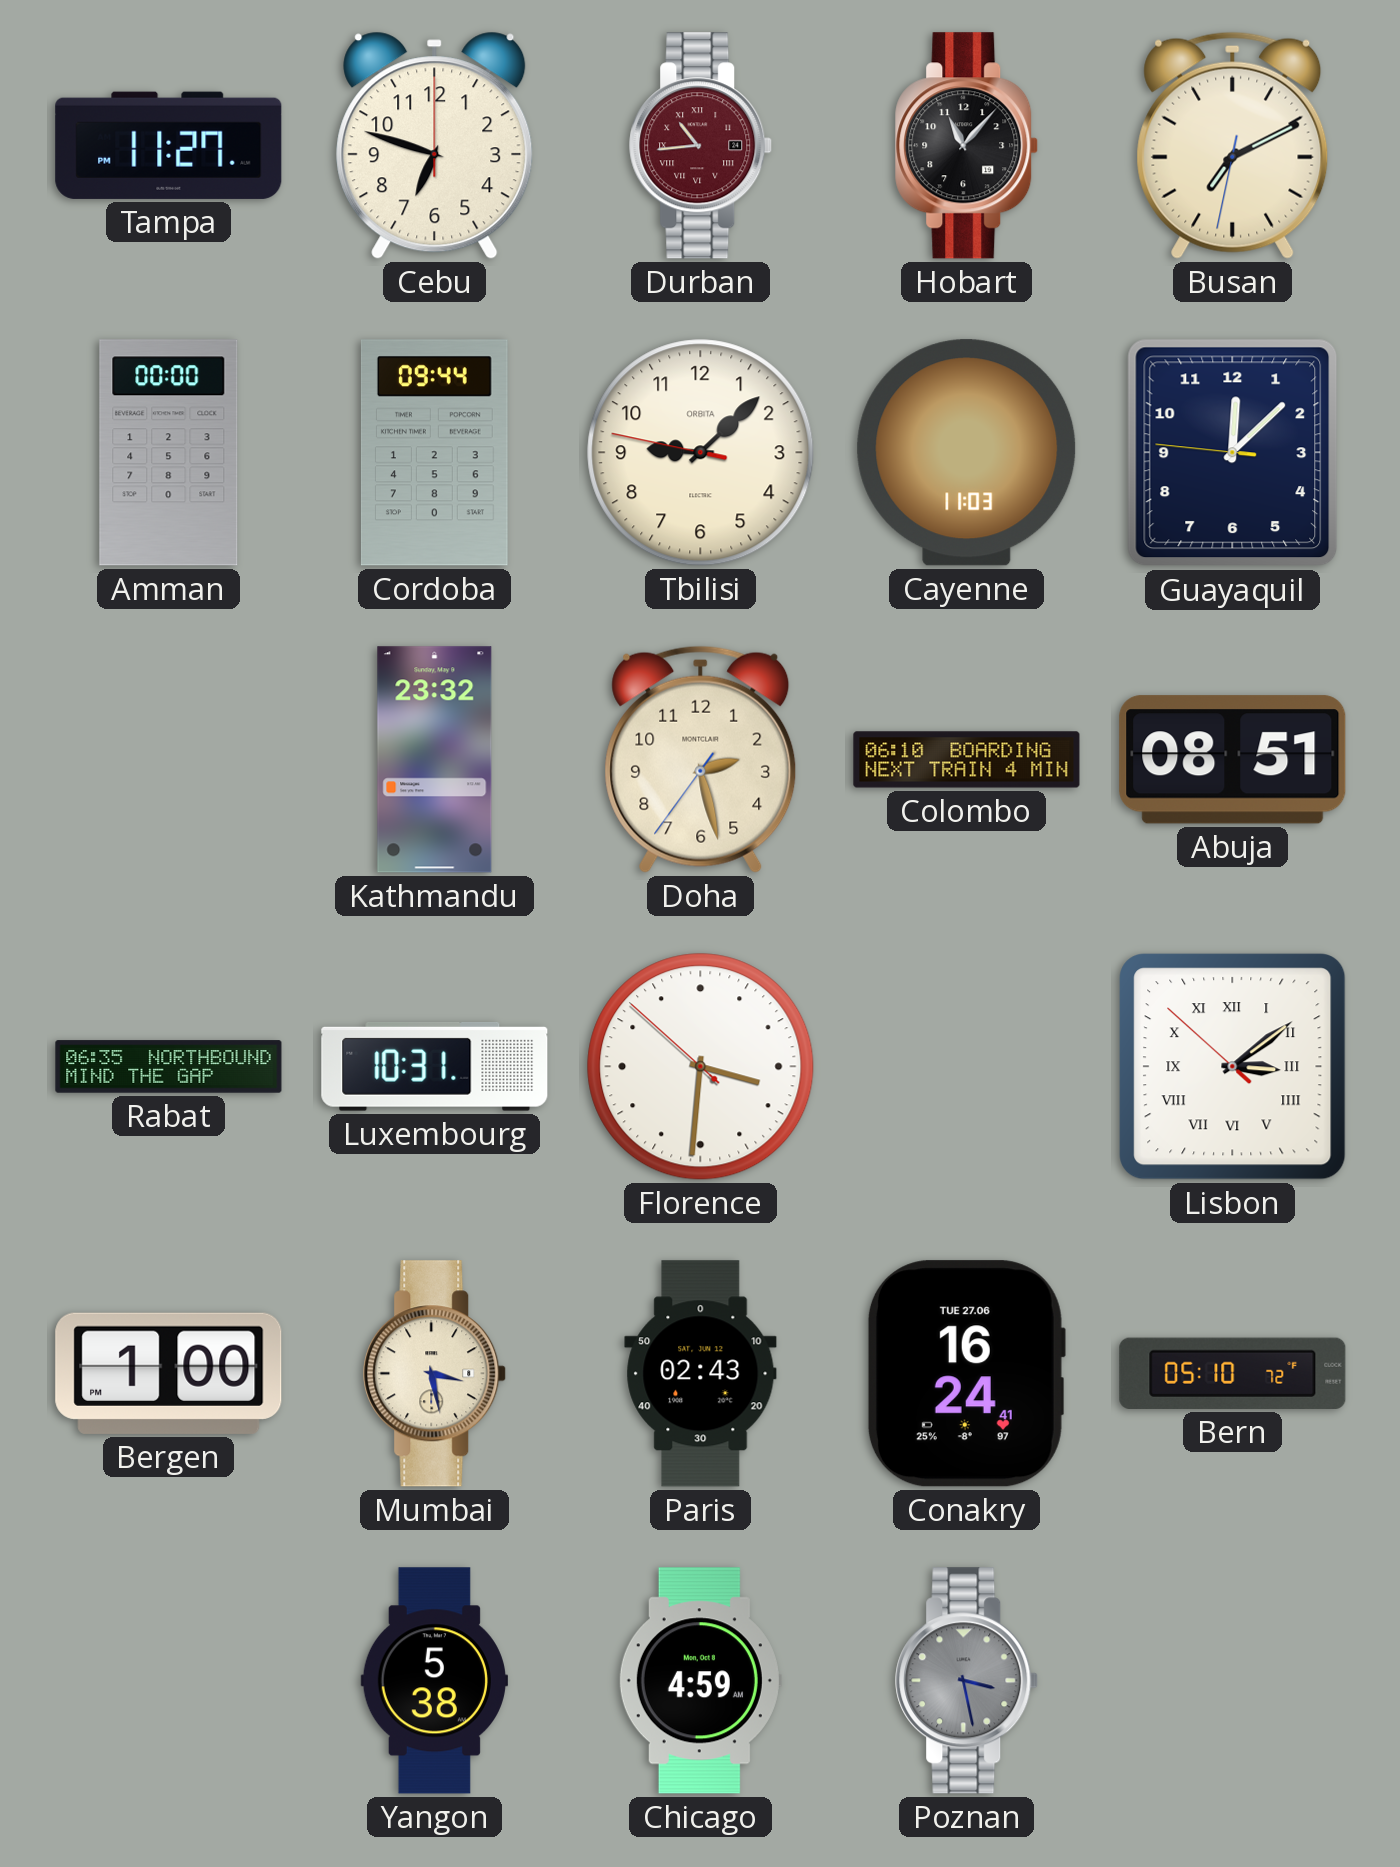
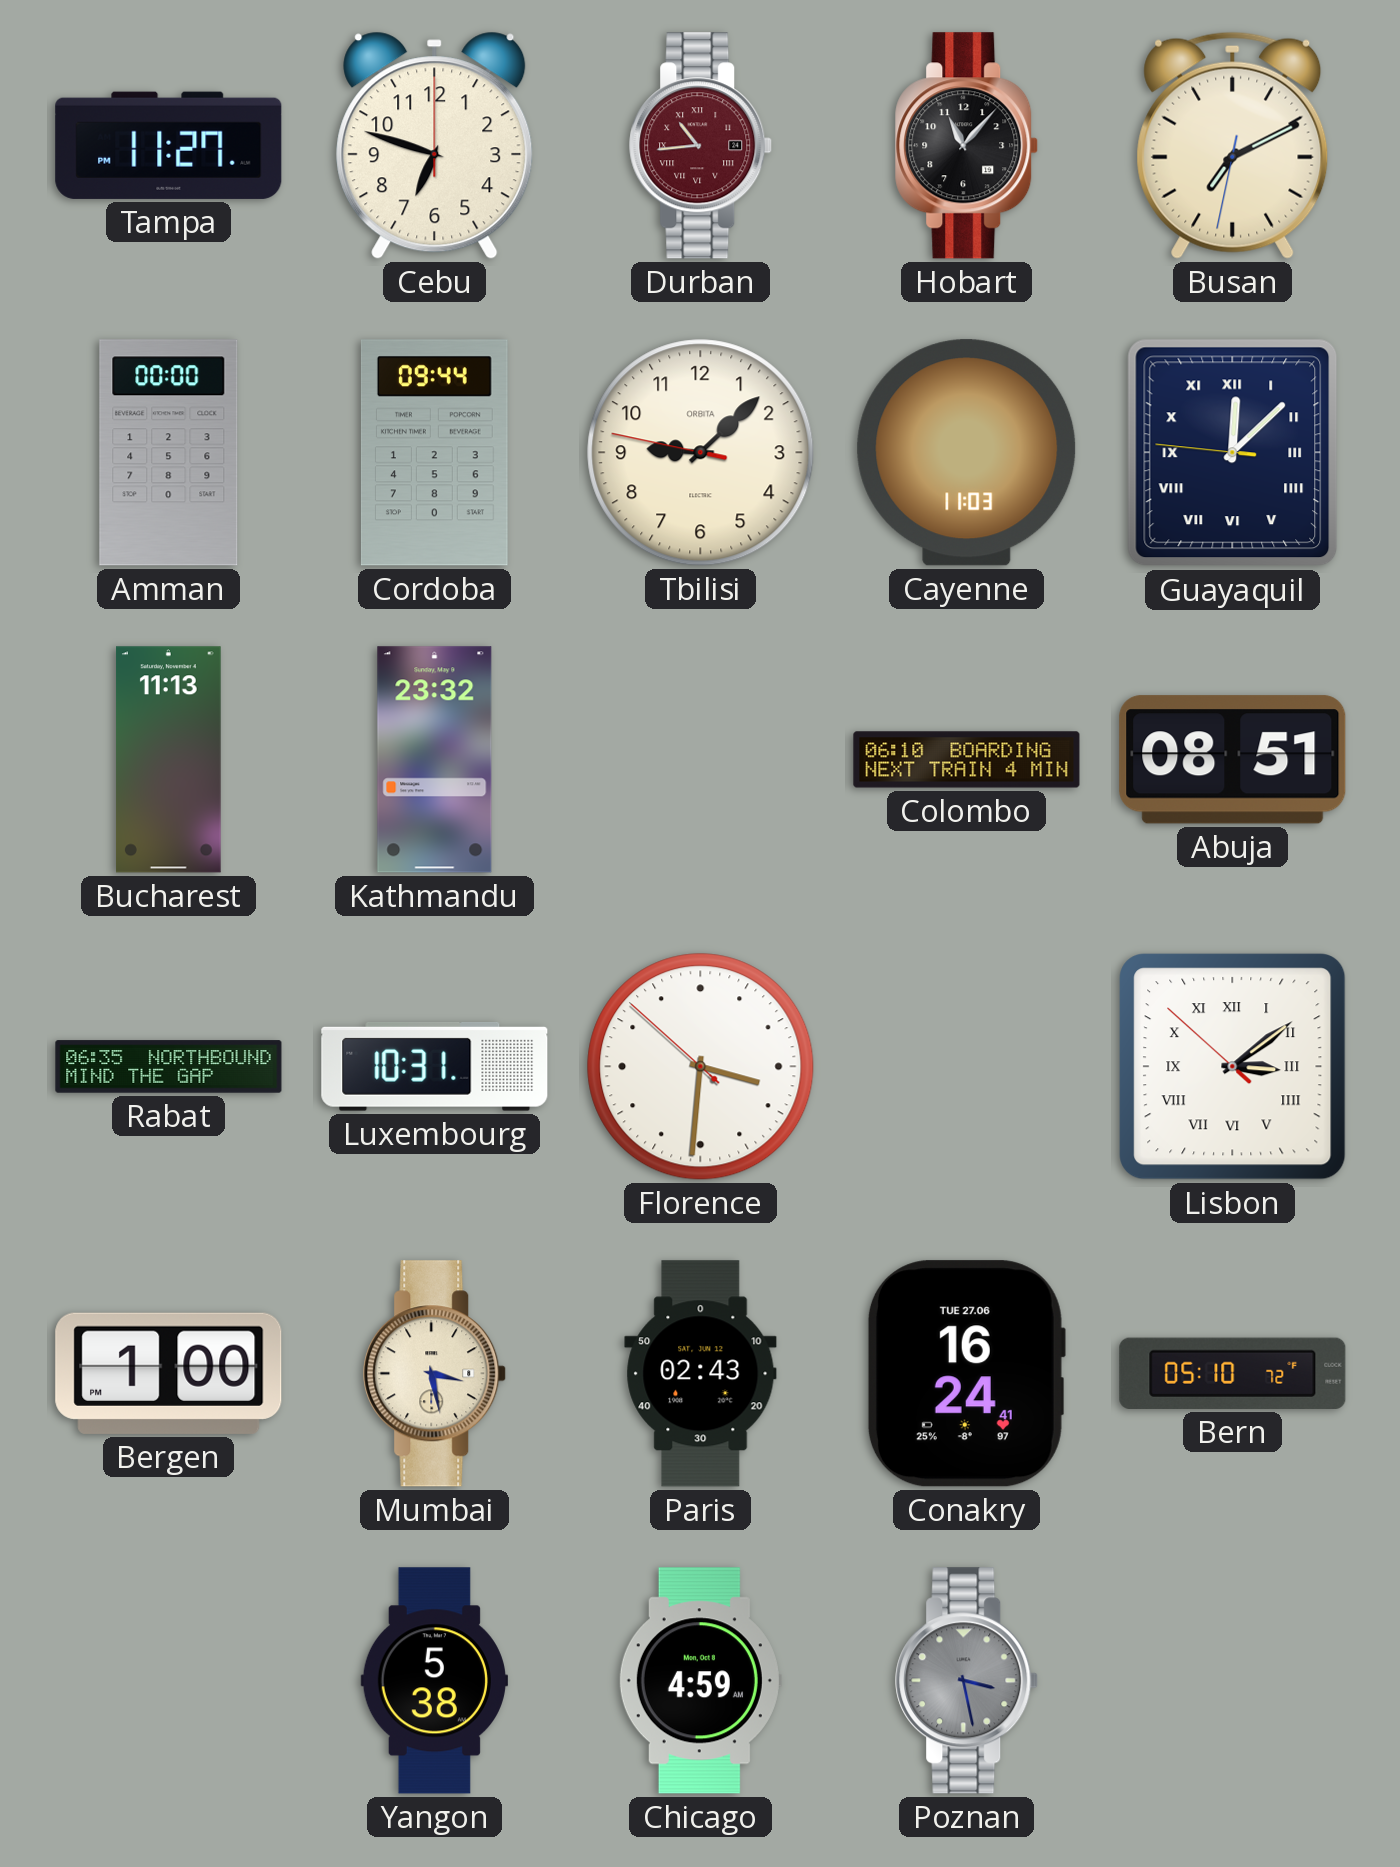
Guayaquil numerals: Arabic -> Roman (1233, 453)
Bucharest: none -> 11:13 (169, 760)
Doha: 2:27 -> none (701, 759)
